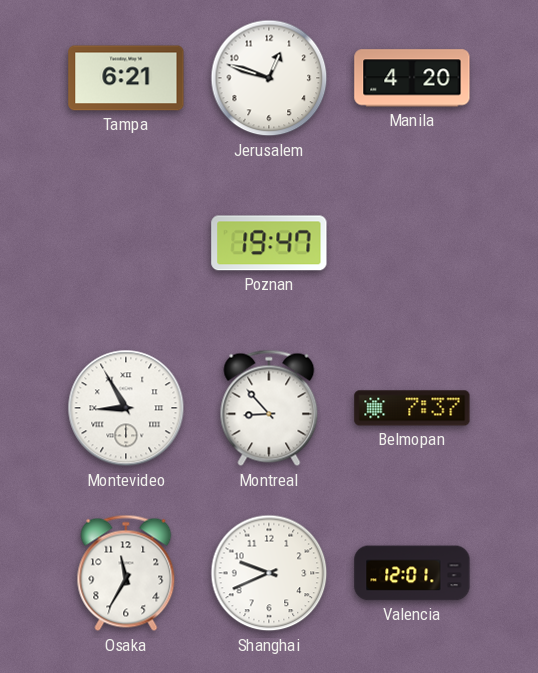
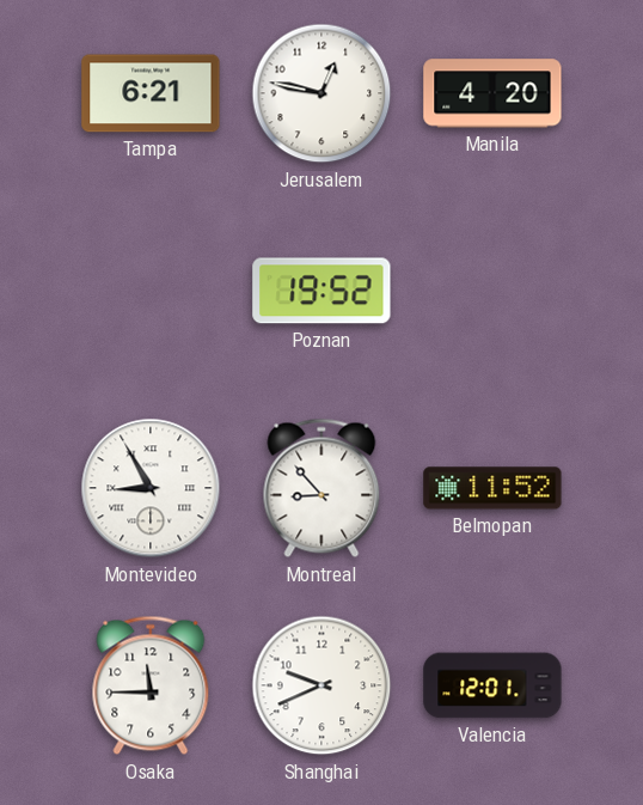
Jerusalem: 12:48 -> 12:47 (321, 93)
Poznan: 19:47 -> 19:52 (321, 291)
Belmopan: 7:37 -> 11:52 (492, 488)
Osaka: 11:35 -> 11:45 (151, 685)
